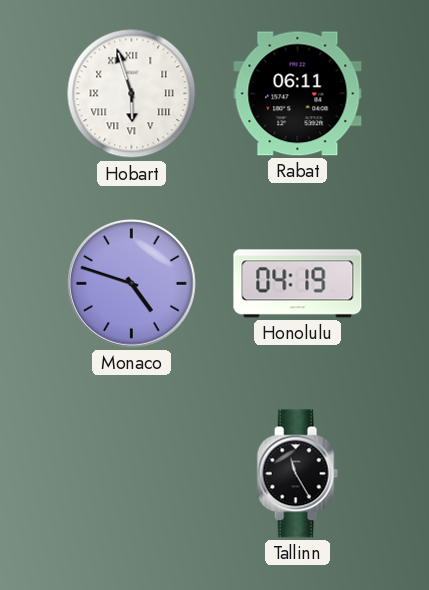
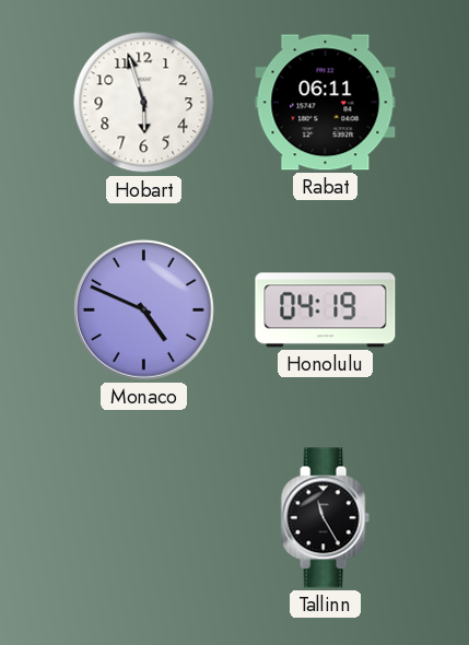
Hobart numerals: Roman -> Arabic (144, 103)
Monaco: 4:48 -> 4:49 (143, 309)
